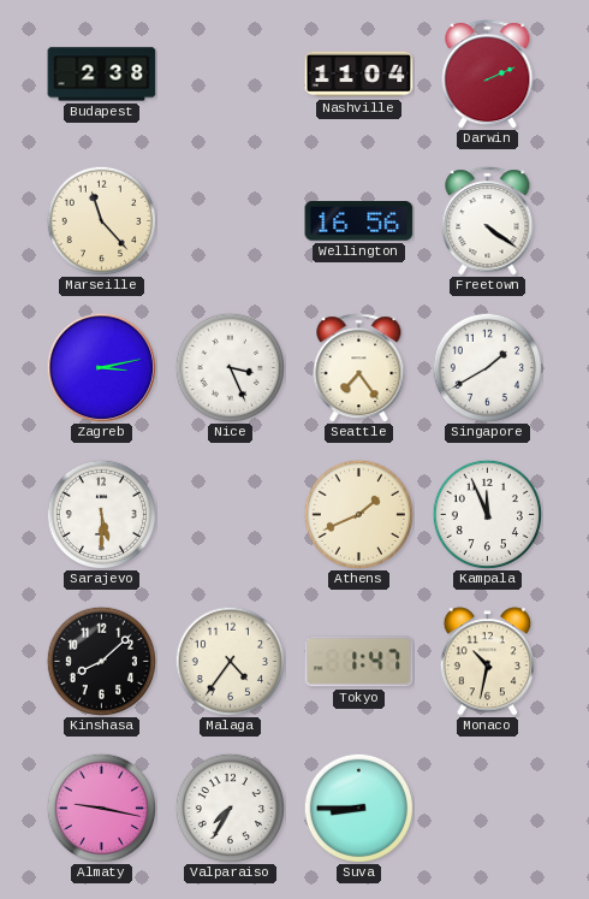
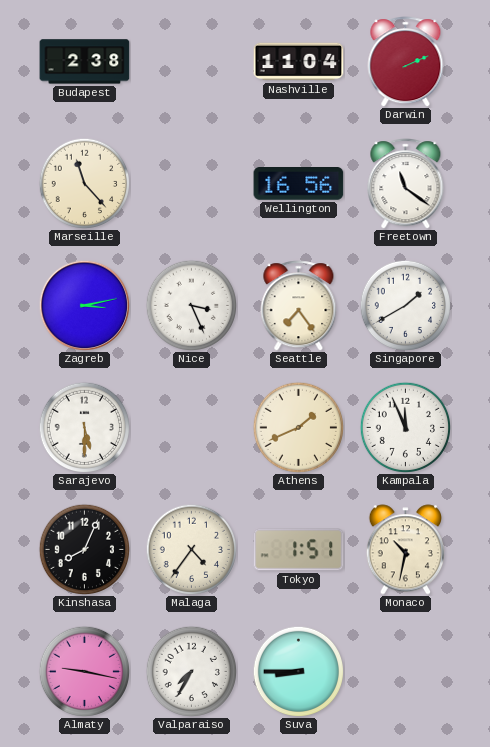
Freetown: 4:21 -> 11:21 (406, 184)
Kinshasa: 8:08 -> 8:04 (84, 549)
Tokyo: 1:47 -> 1:51 (299, 550)
